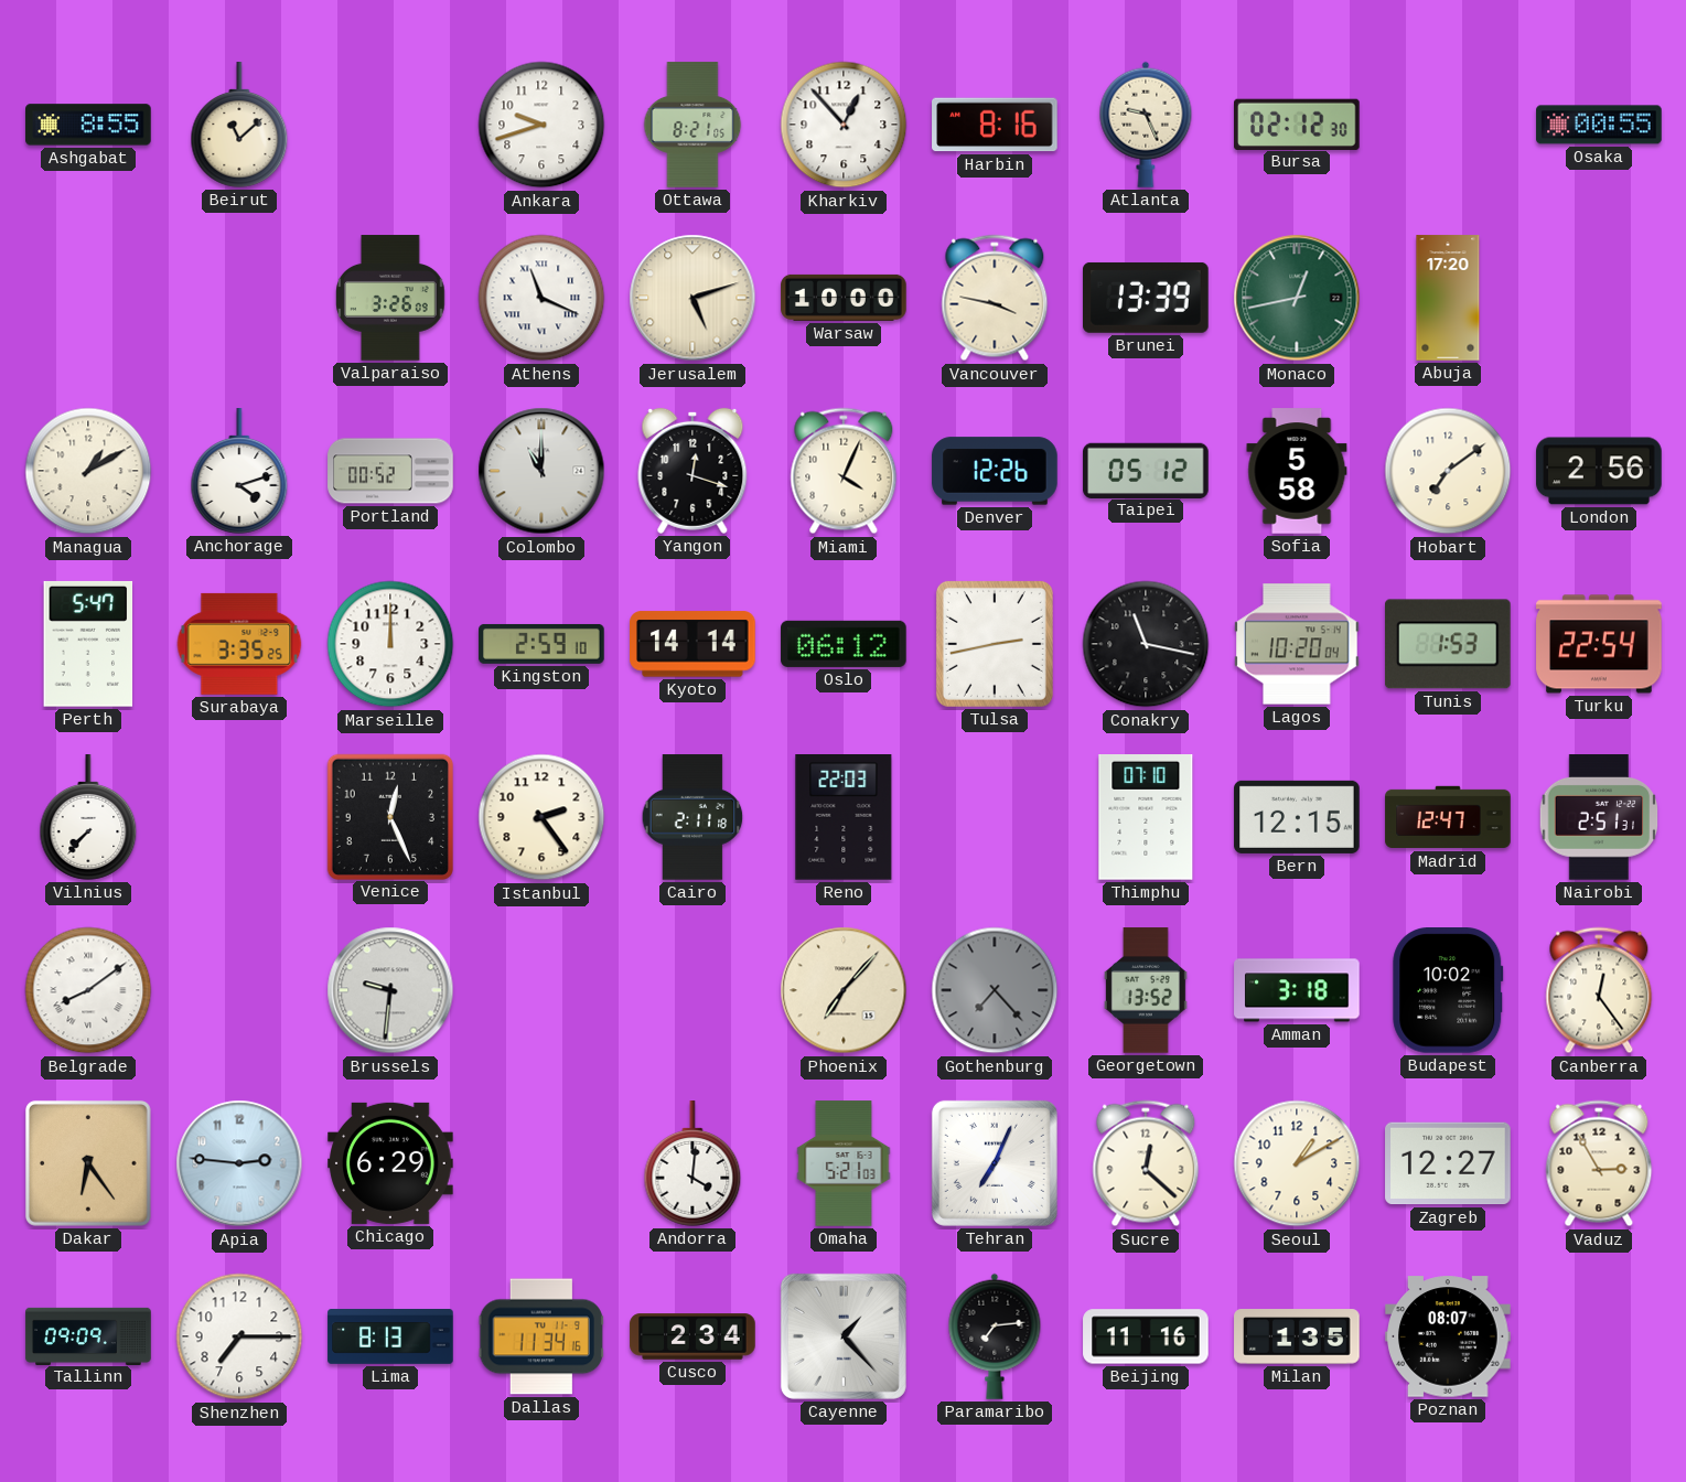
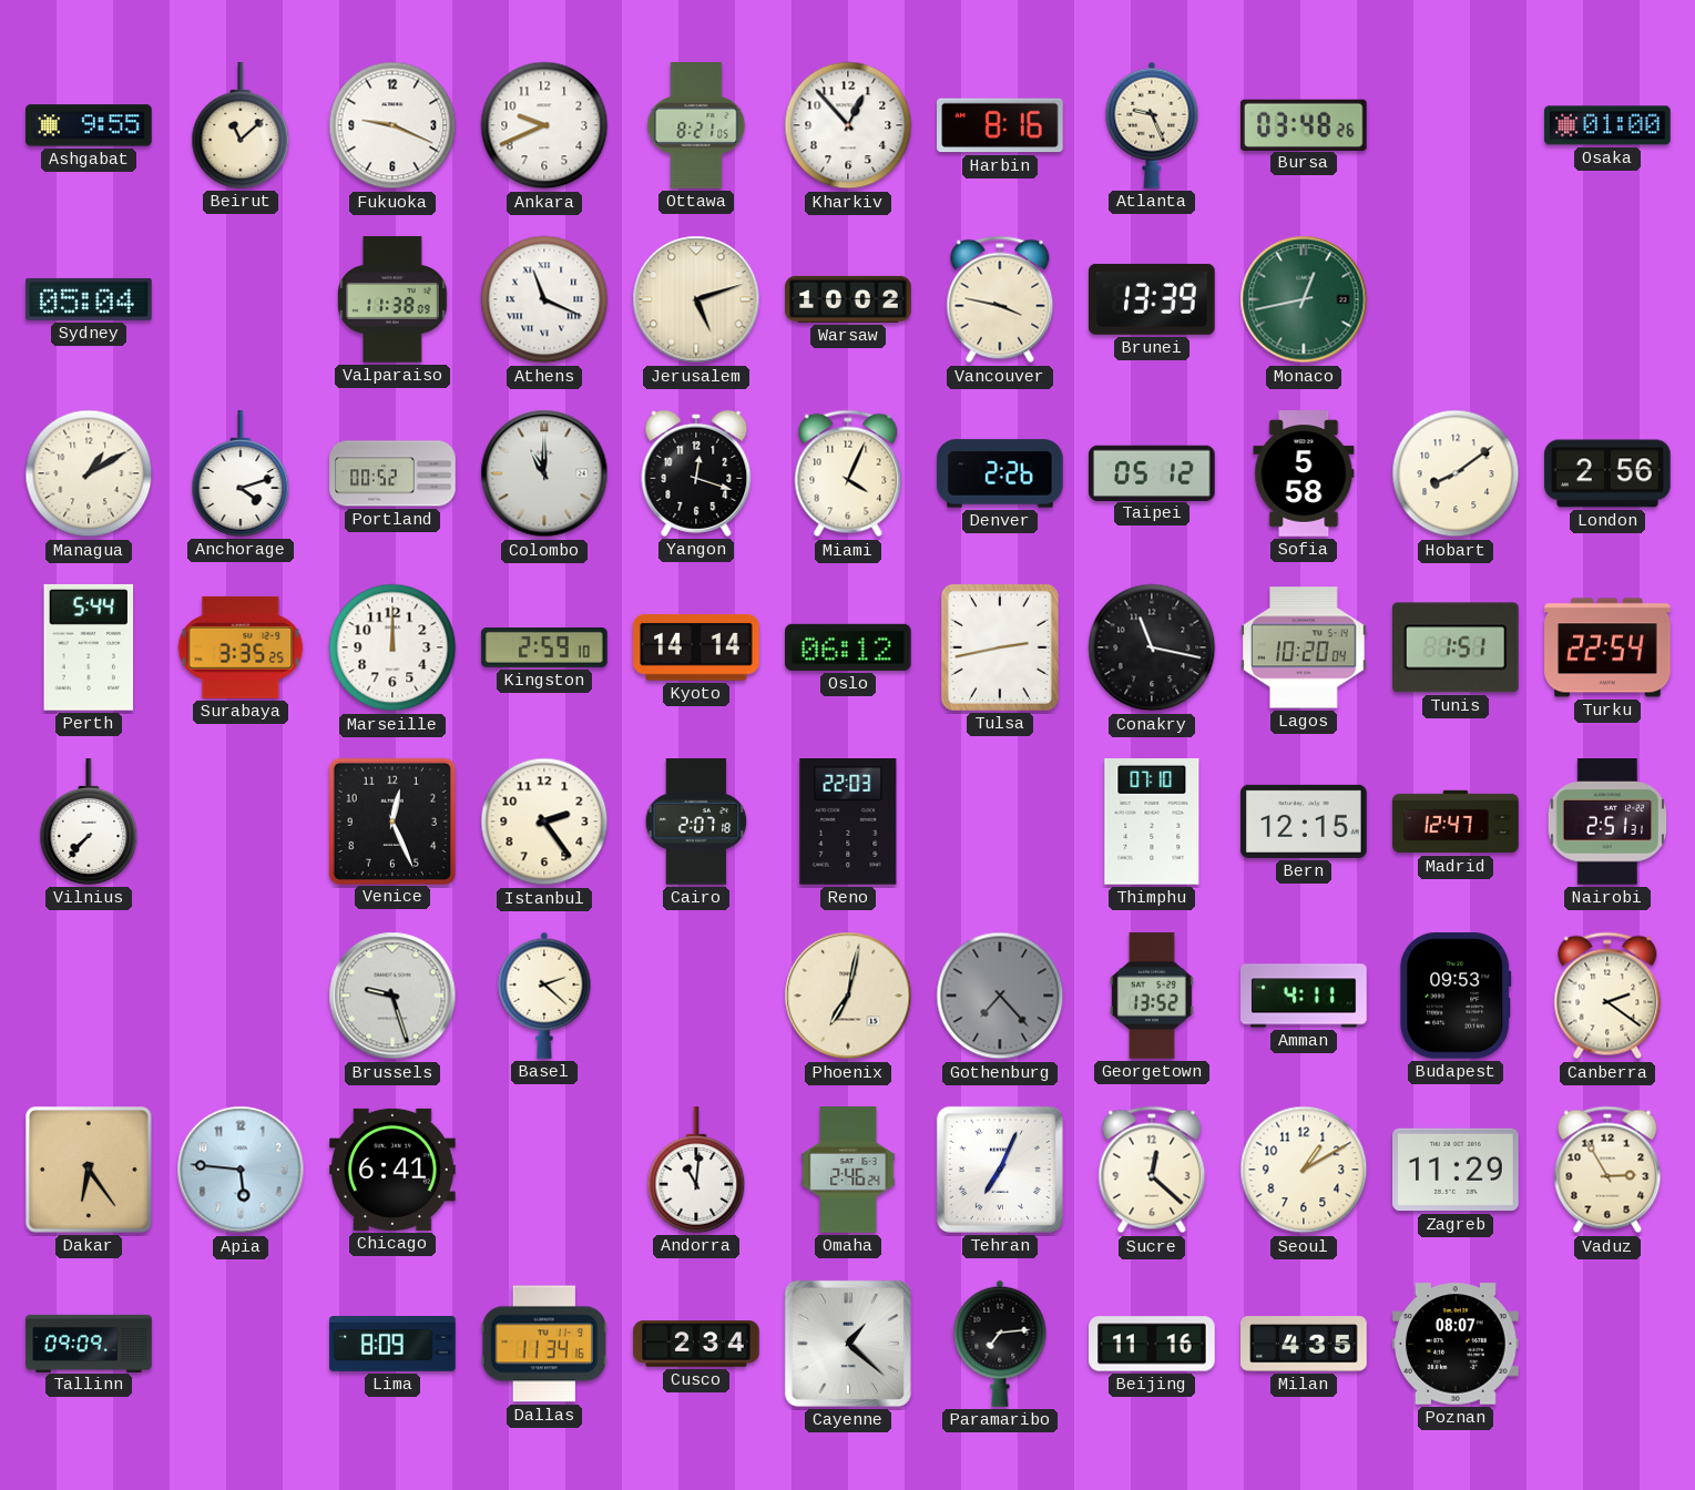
Ashgabat: 8:55 -> 9:55 (89, 125)
Fukuoka: none -> 9:19 (392, 125)
Ankara: 9:42 -> 9:41 (544, 125)
Bursa: 02:12 -> 03:48 (1305, 124)
Osaka: 00:55 -> 01:00 (1607, 125)
Sydney: none -> 05:04 (89, 299)
Valparaiso: 3:26 -> 11:38 (392, 299)
Warsaw: 10:00 -> 10:02 (848, 299)
Abuja: 17:20 -> none (1448, 298)
Denver: 12:26 -> 2:26 (1000, 473)
Hobart: 7:09 -> 8:09 (1456, 473)
Perth: 5:47 -> 5:44 (89, 647)
Tunis: 1:53 -> 1:51 (1457, 647)
Cairo: 2:11 -> 2:07 (696, 821)
Belgrade: 8:09 -> none (88, 990)
Brussels: 9:31 -> 9:27 (392, 996)
Basel: none -> 2:22 (544, 996)
Phoenix: 7:07 -> 7:02 (848, 996)
Amman: 3:18 -> 4:11 (1304, 996)
Budapest: 10:02 -> 09:53 (1456, 996)
Canberra: 12:24 -> 2:21 (1607, 996)
Apia: 2:46 -> 5:46 (241, 1170)
Chicago: 6:29 -> 6:41 (392, 1170)
Andorra: 4:01 -> 11:01 (696, 1170)
Omaha: 5:21 -> 2:46 (848, 1170)
Zagreb: 12:27 -> 11:29 (1456, 1170)
Shenzhen: 7:15 -> none (239, 1336)
Lima: 8:13 -> 8:09 (392, 1345)
Cayenne: 1:23 -> 1:22 (848, 1344)
Milan: 1:35 -> 4:35 (1304, 1344)
